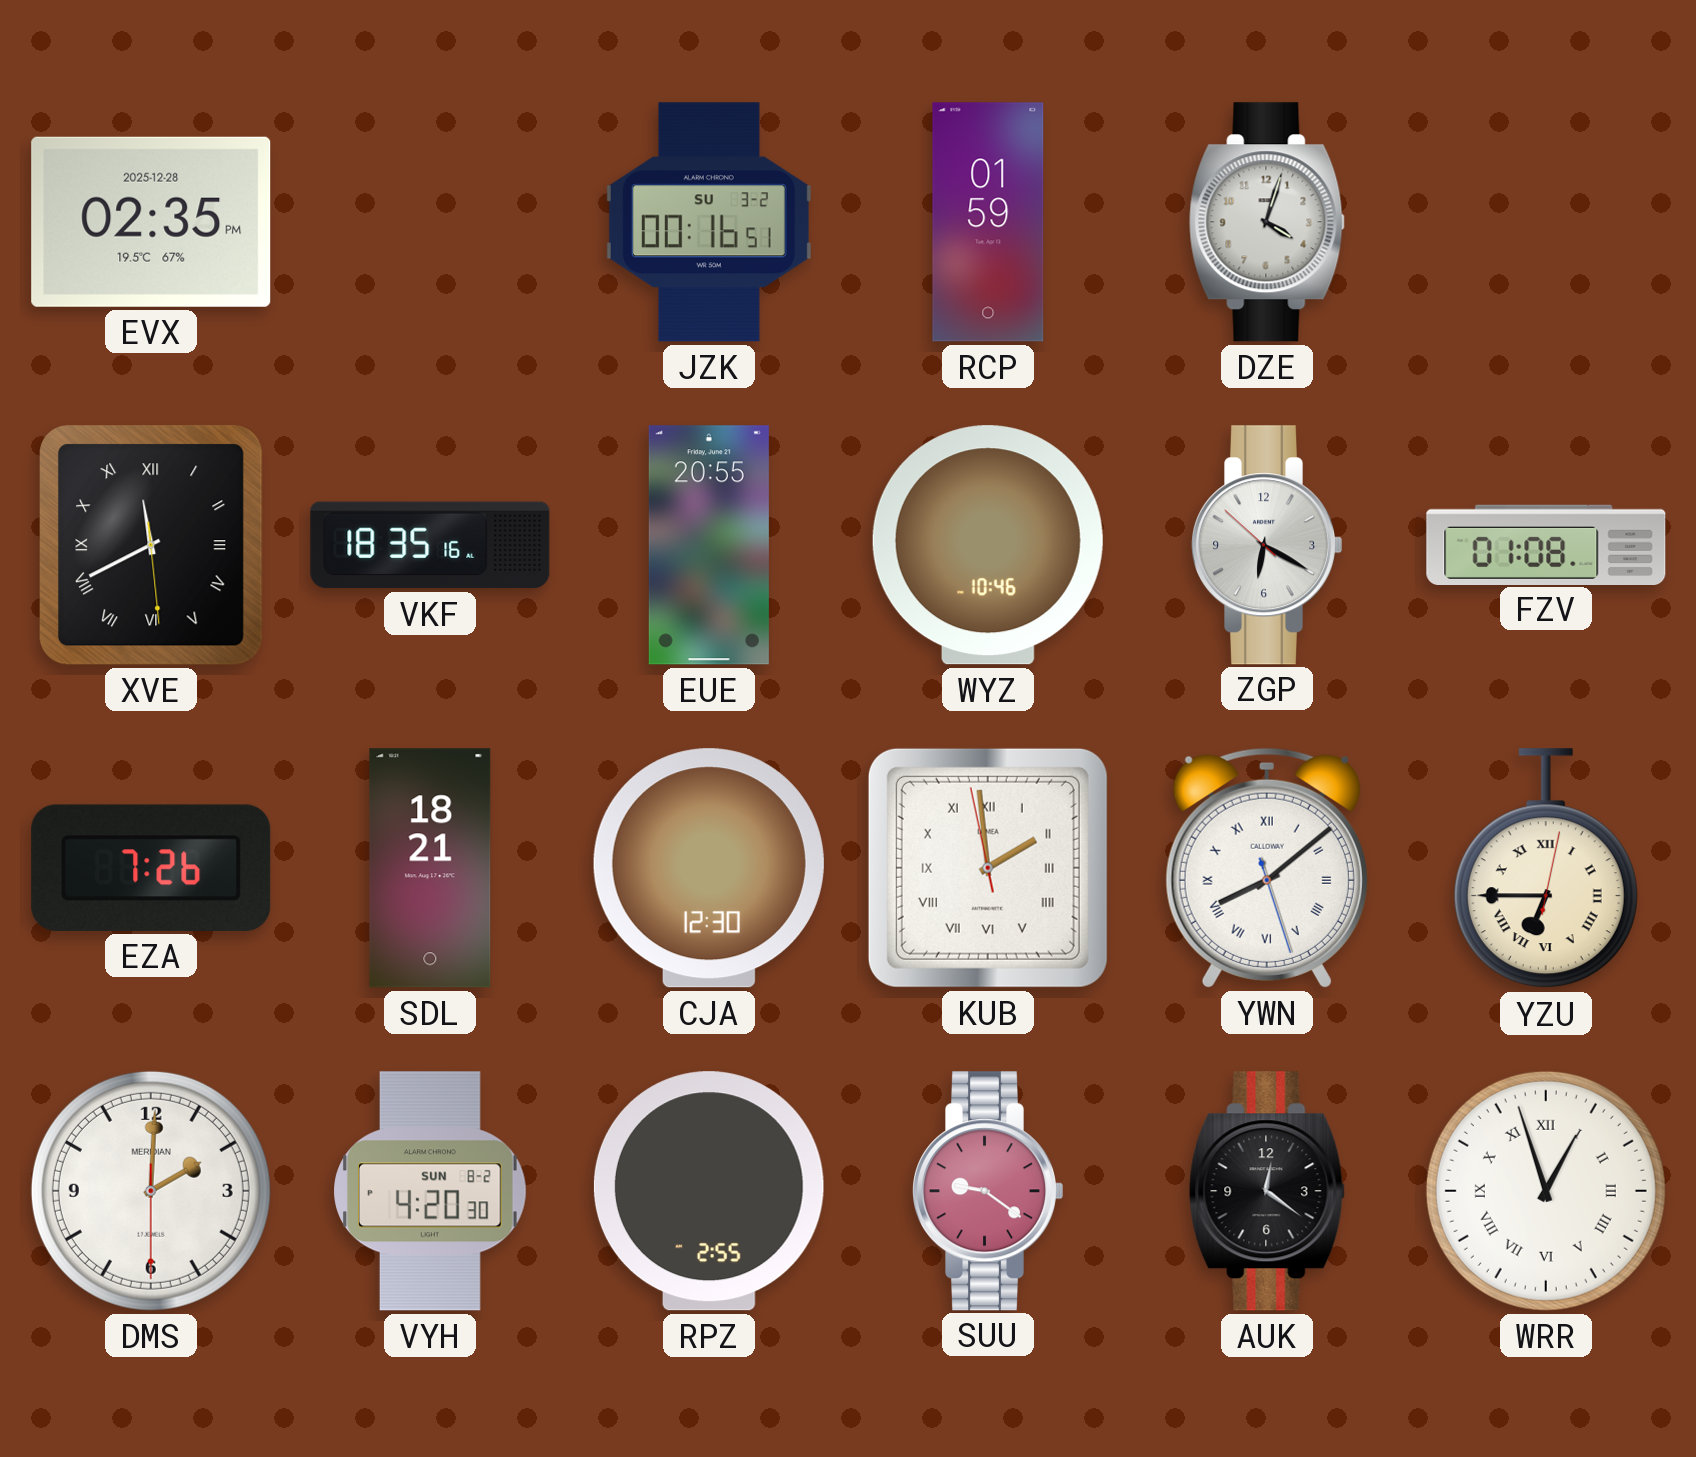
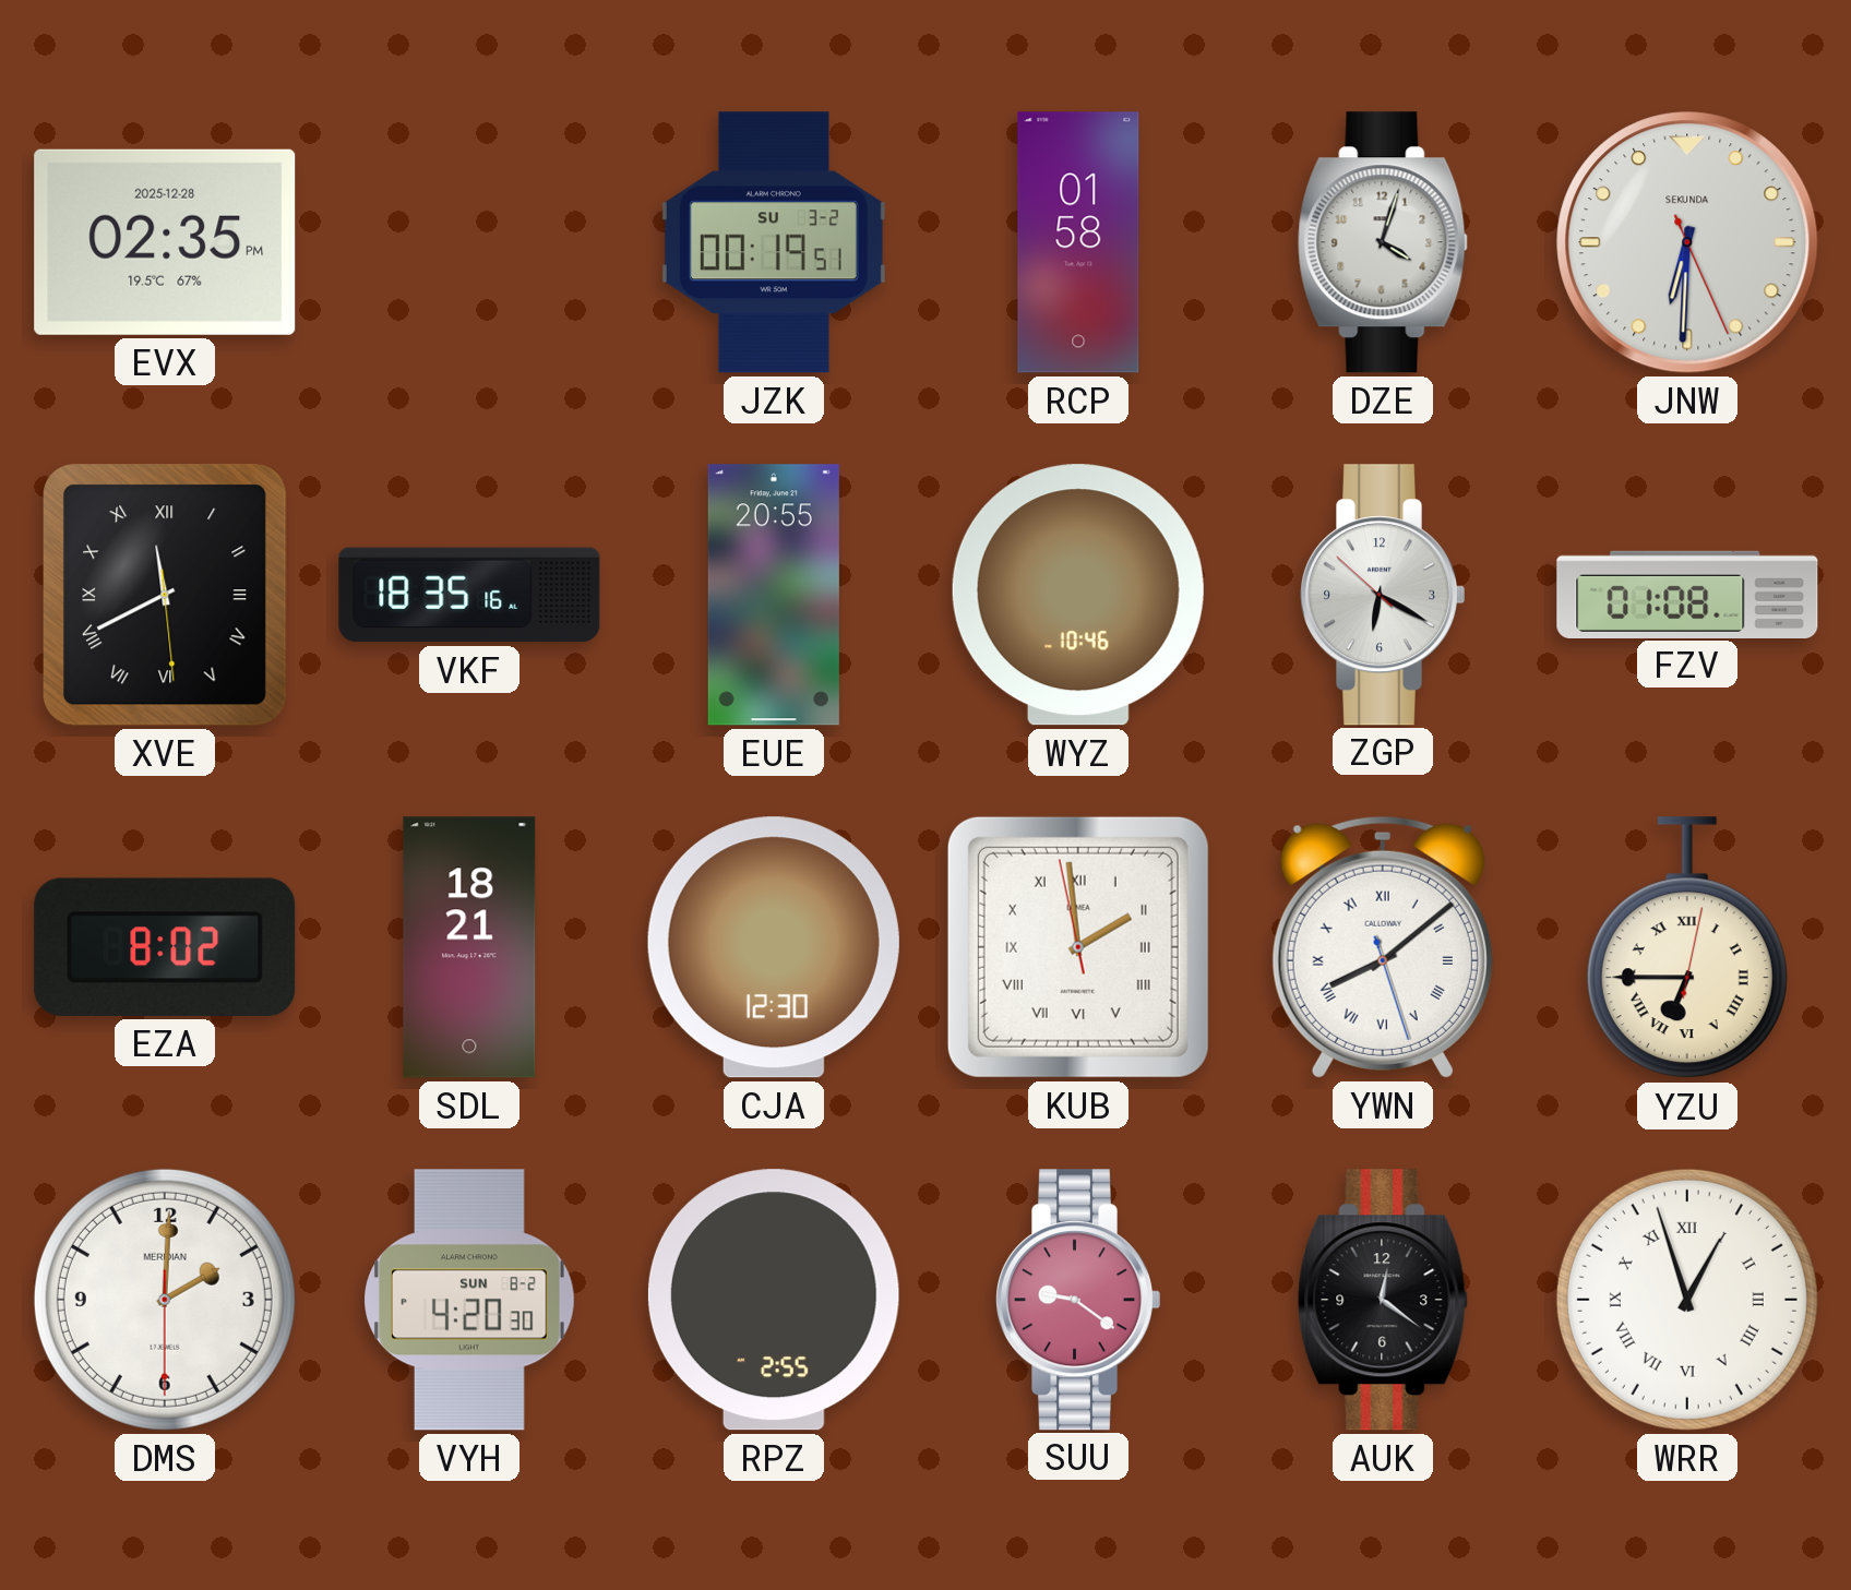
JZK: 00:16 -> 00:19 (774, 242)
RCP: 01:59 -> 01:58 (1078, 242)
JNW: none -> 6:30 (1687, 242)
EZA: 7:26 -> 8:02 (165, 947)
